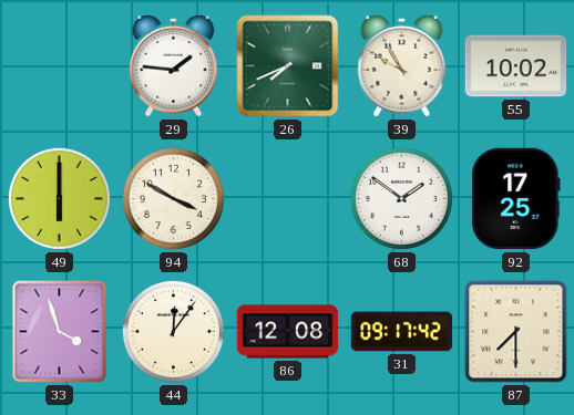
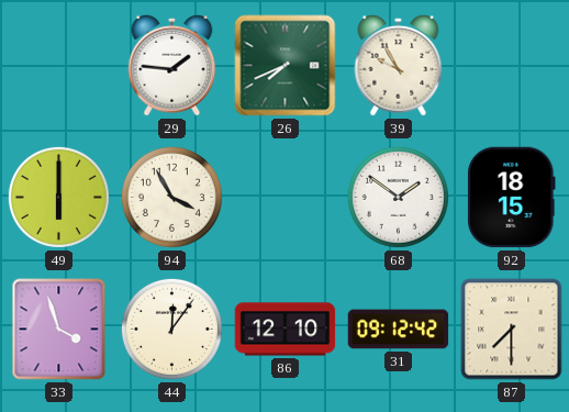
55: 10:02 -> none (516, 66)
94: 3:50 -> 3:55 (171, 197)
92: 17:25 -> 18:15 (512, 198)
86: 12:08 -> 12:10 (286, 330)
31: 09:17 -> 09:12 (399, 330)
